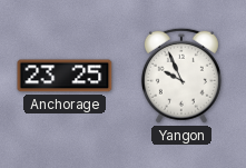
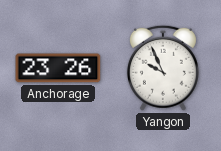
Anchorage: 23:25 -> 23:26 (58, 68)
